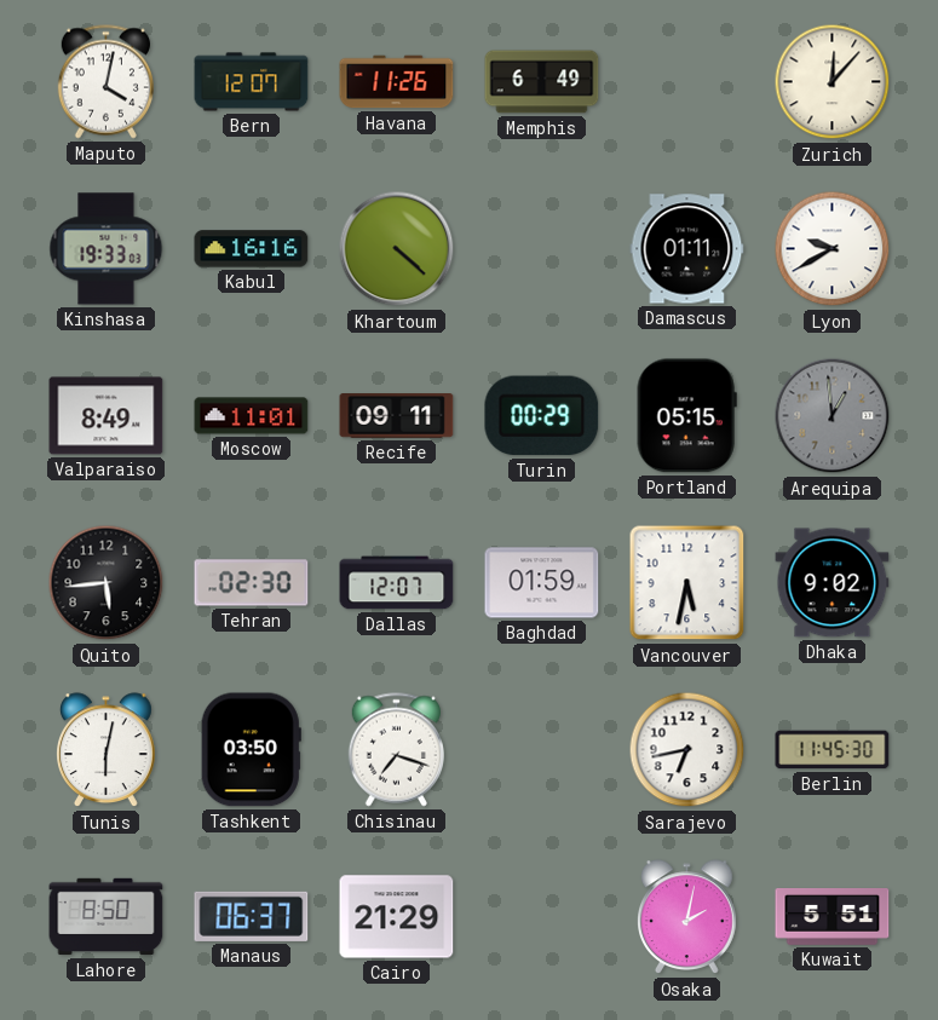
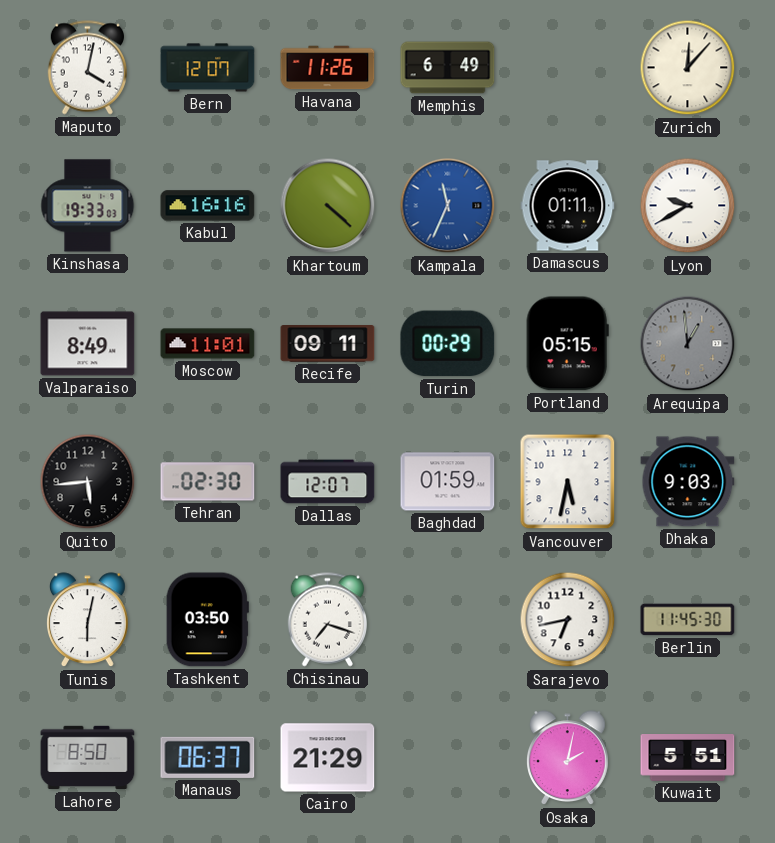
Kampala: none -> 11:34 (448, 206)
Dhaka: 9:02 -> 9:03 (688, 482)
